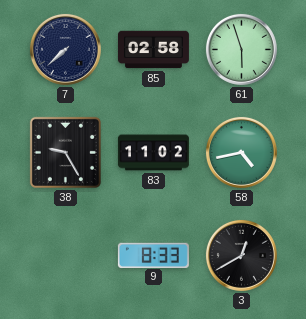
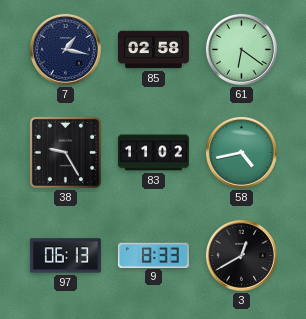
7: 7:38 -> 1:17 (65, 49)
61: 5:57 -> 6:21 (241, 49)
97: none -> 06:13 (65, 256)
